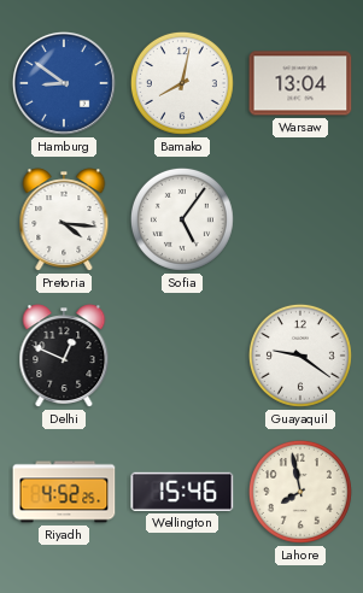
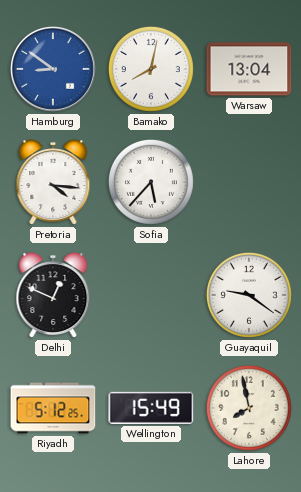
Sofia: 5:06 -> 5:37 (151, 182)
Riyadh: 4:52 -> 5:12 (53, 408)
Wellington: 15:46 -> 15:49 (151, 408)
